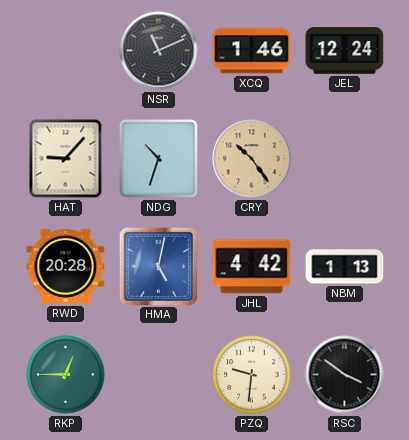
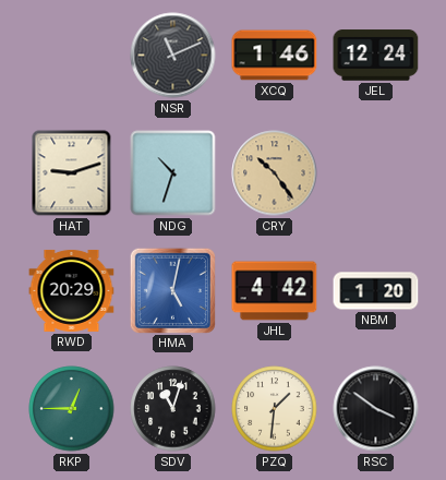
HAT: 9:07 -> 9:12 (72, 173)
RWD: 20:28 -> 20:29 (72, 290)
NBM: 1:13 -> 1:20 (376, 291)
SDV: none -> 11:03 (173, 409)
PZQ: 9:31 -> 1:31 (275, 409)
